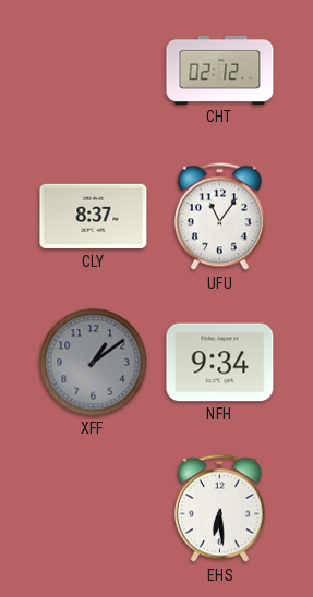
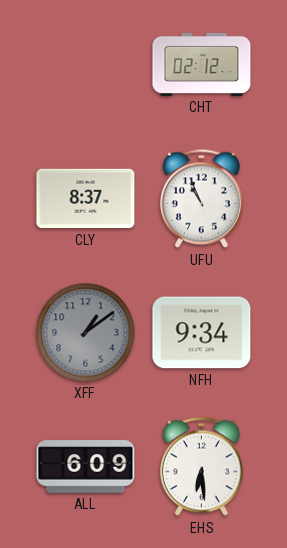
UFU: 11:06 -> 10:56 (201, 199)
ALL: none -> 6:09 (86, 467)
